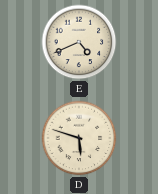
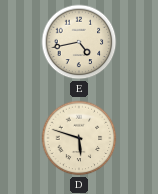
E: 4:41 -> 4:43 (79, 42)
